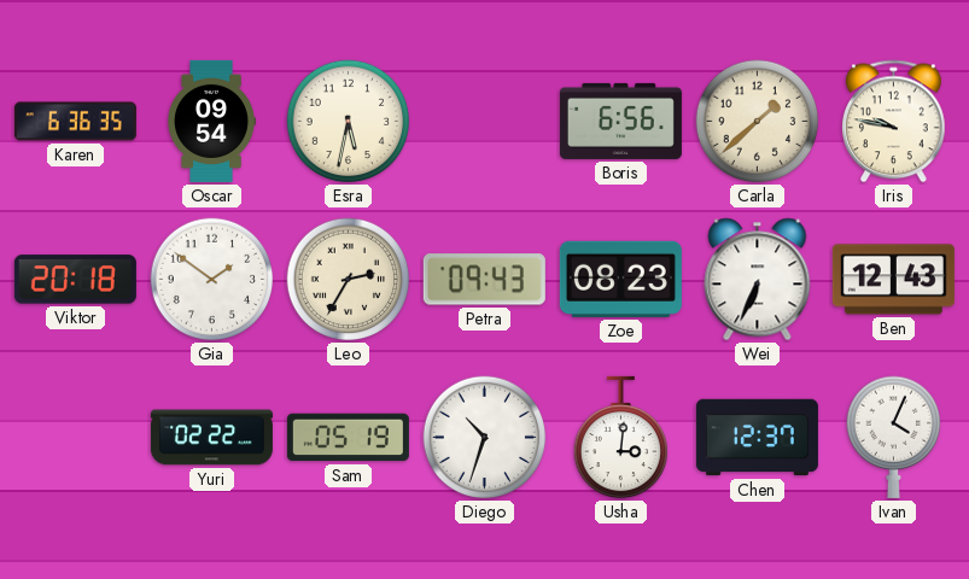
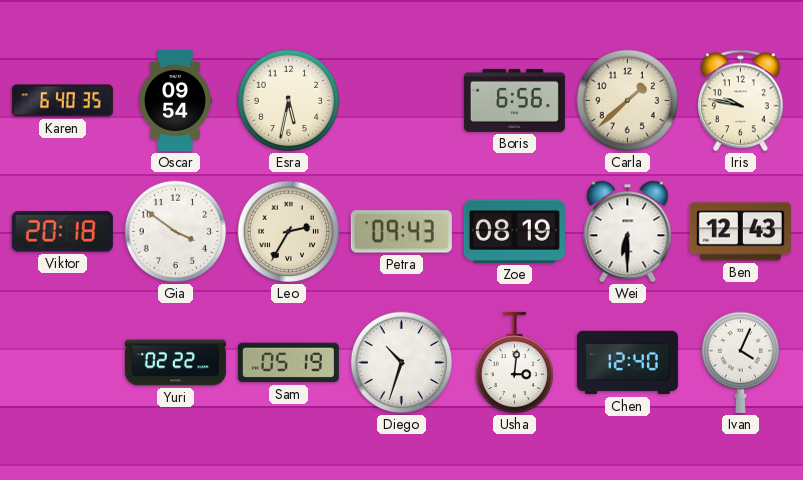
Karen: 6:36 -> 6:40 (62, 101)
Gia: 1:51 -> 3:51 (176, 232)
Zoe: 08:23 -> 08:19 (514, 231)
Wei: 6:34 -> 6:30 (628, 232)
Chen: 12:37 -> 12:40 (627, 363)
